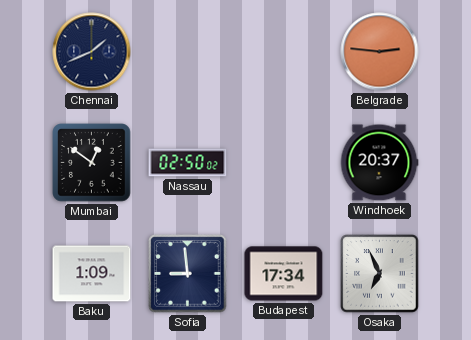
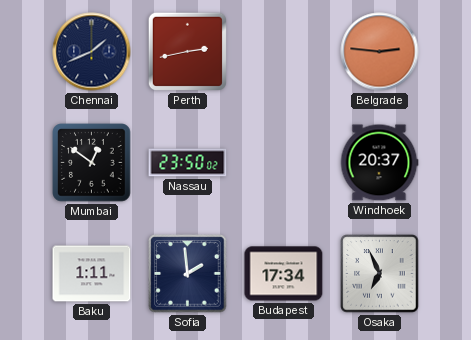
Perth: none -> 2:43 (187, 51)
Nassau: 02:50 -> 23:50 (188, 163)
Baku: 1:09 -> 1:11 (92, 274)
Sofia: 8:59 -> 1:59 (188, 274)
